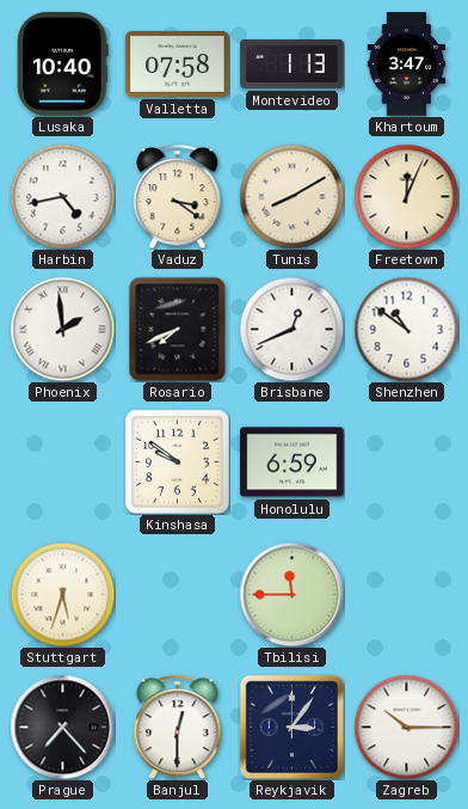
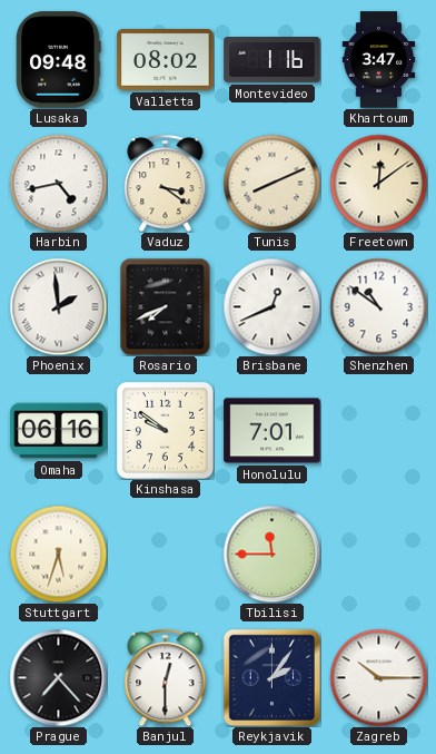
Lusaka: 10:40 -> 09:48 (59, 60)
Valletta: 07:58 -> 08:02 (166, 59)
Montevideo: 1:13 -> 1:16 (272, 60)
Tunis: 8:10 -> 8:11 (271, 183)
Freetown: 12:04 -> 12:09 (378, 183)
Omaha: none -> 06:16 (59, 431)
Honolulu: 6:59 -> 7:01 (272, 431)
Reykjavik: 3:06 -> 2:06 (271, 677)
